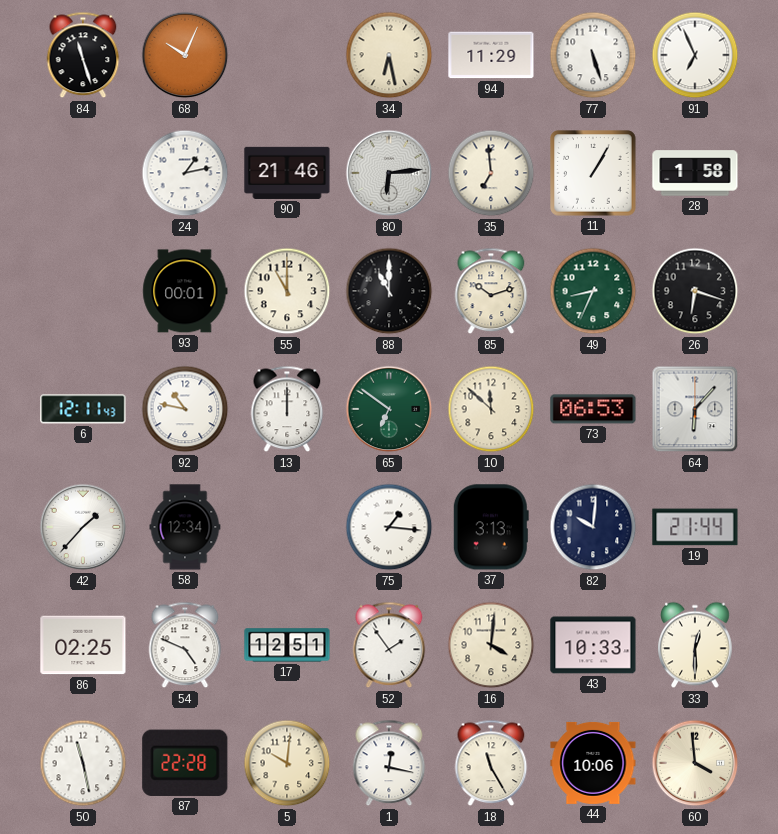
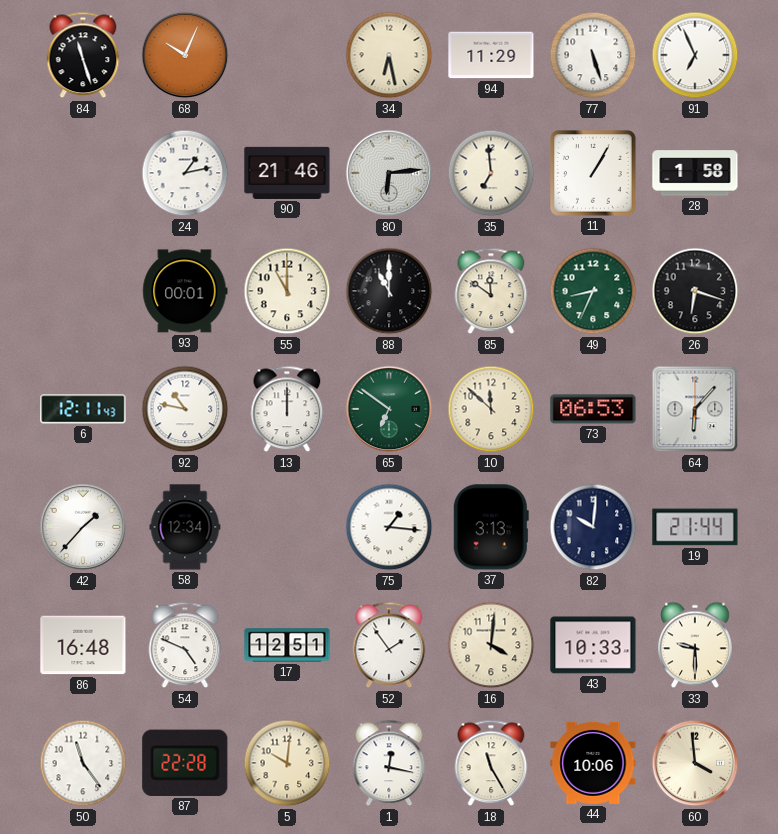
85: 10:12 -> 11:51 (491, 291)
86: 02:25 -> 16:48 (83, 645)
33: 12:30 -> 9:30 (695, 645)
50: 11:28 -> 11:24 (83, 763)
